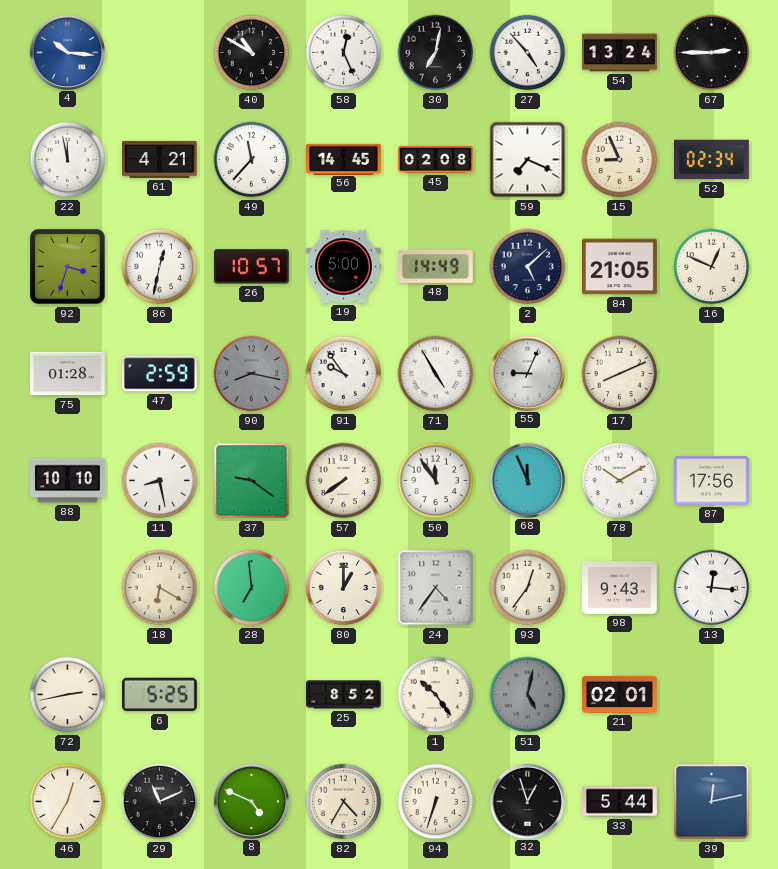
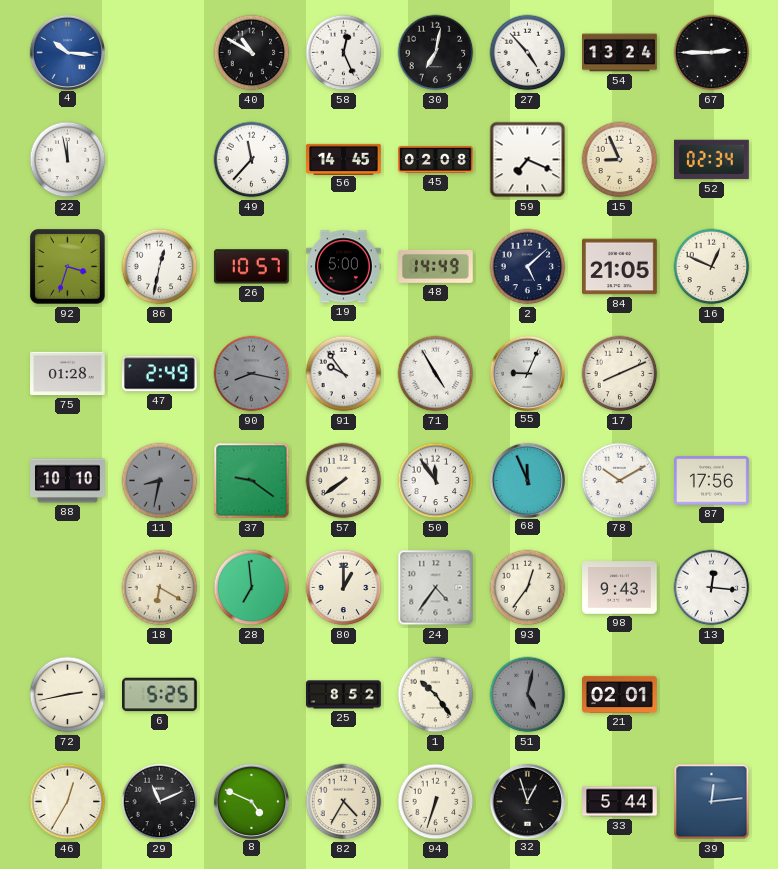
61: 4:21 -> none (160, 159)
47: 2:59 -> 2:49 (159, 374)
11: 8:28 -> 8:32 (160, 481)
11 dial: white -> grey (160, 481)
39: 12:13 -> 12:14 (712, 802)
